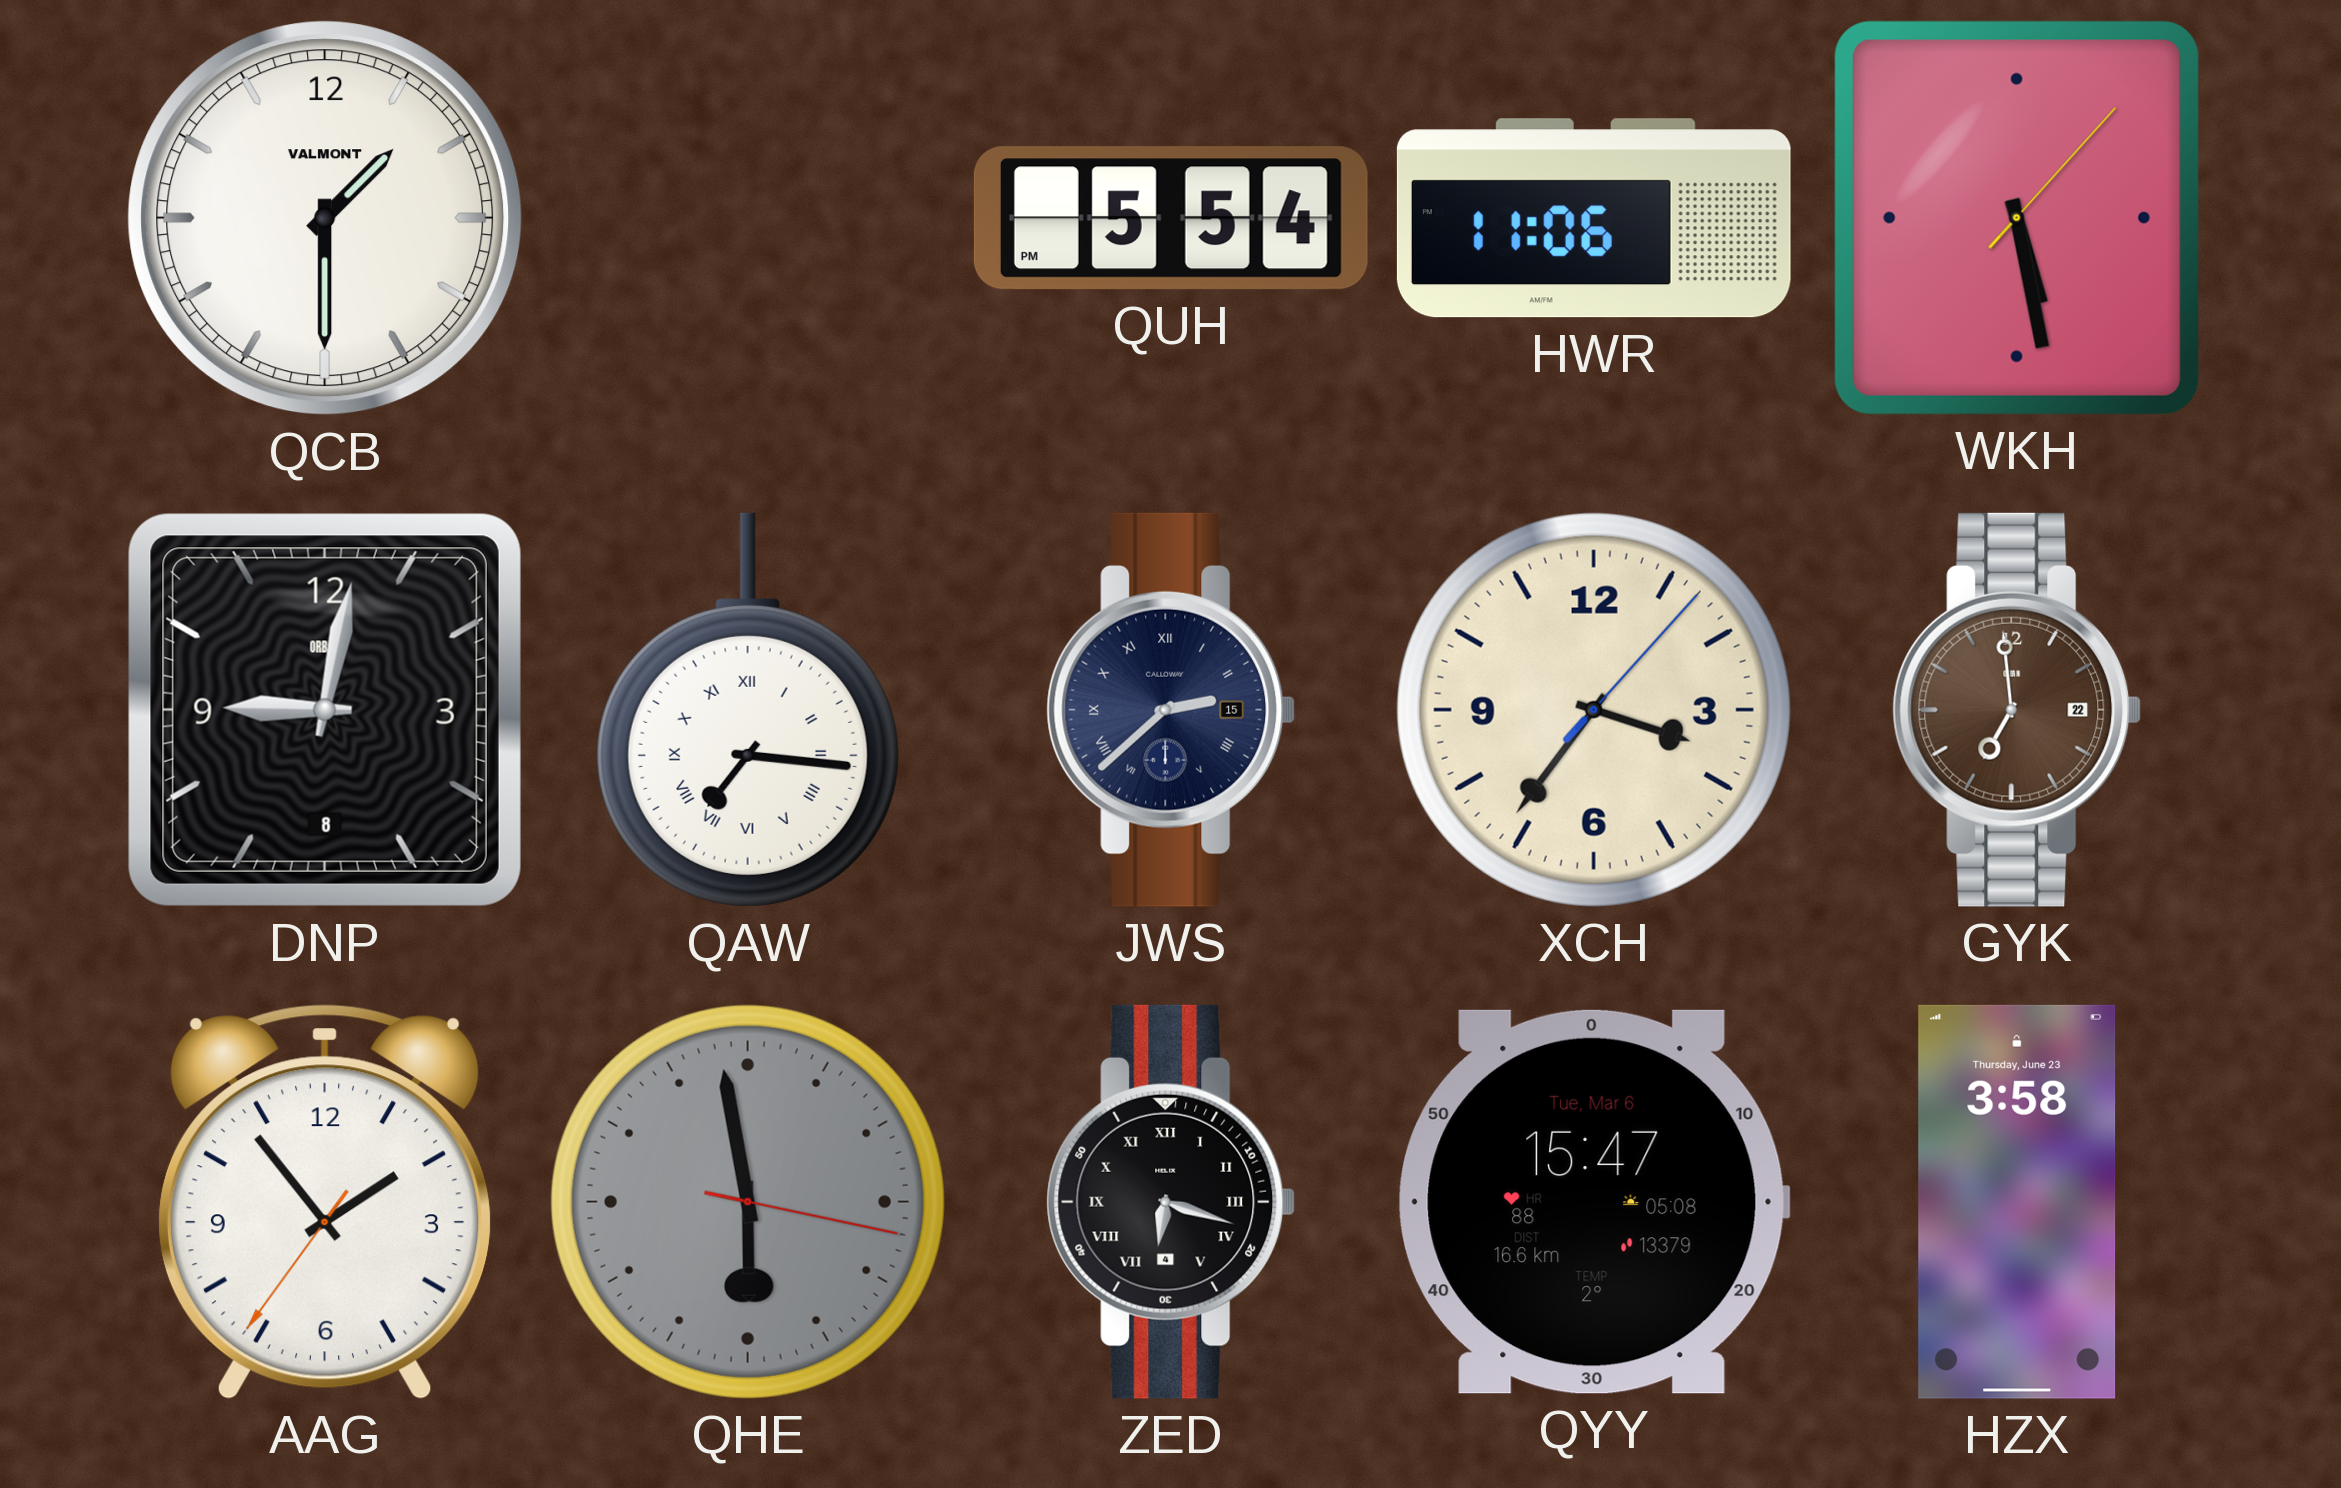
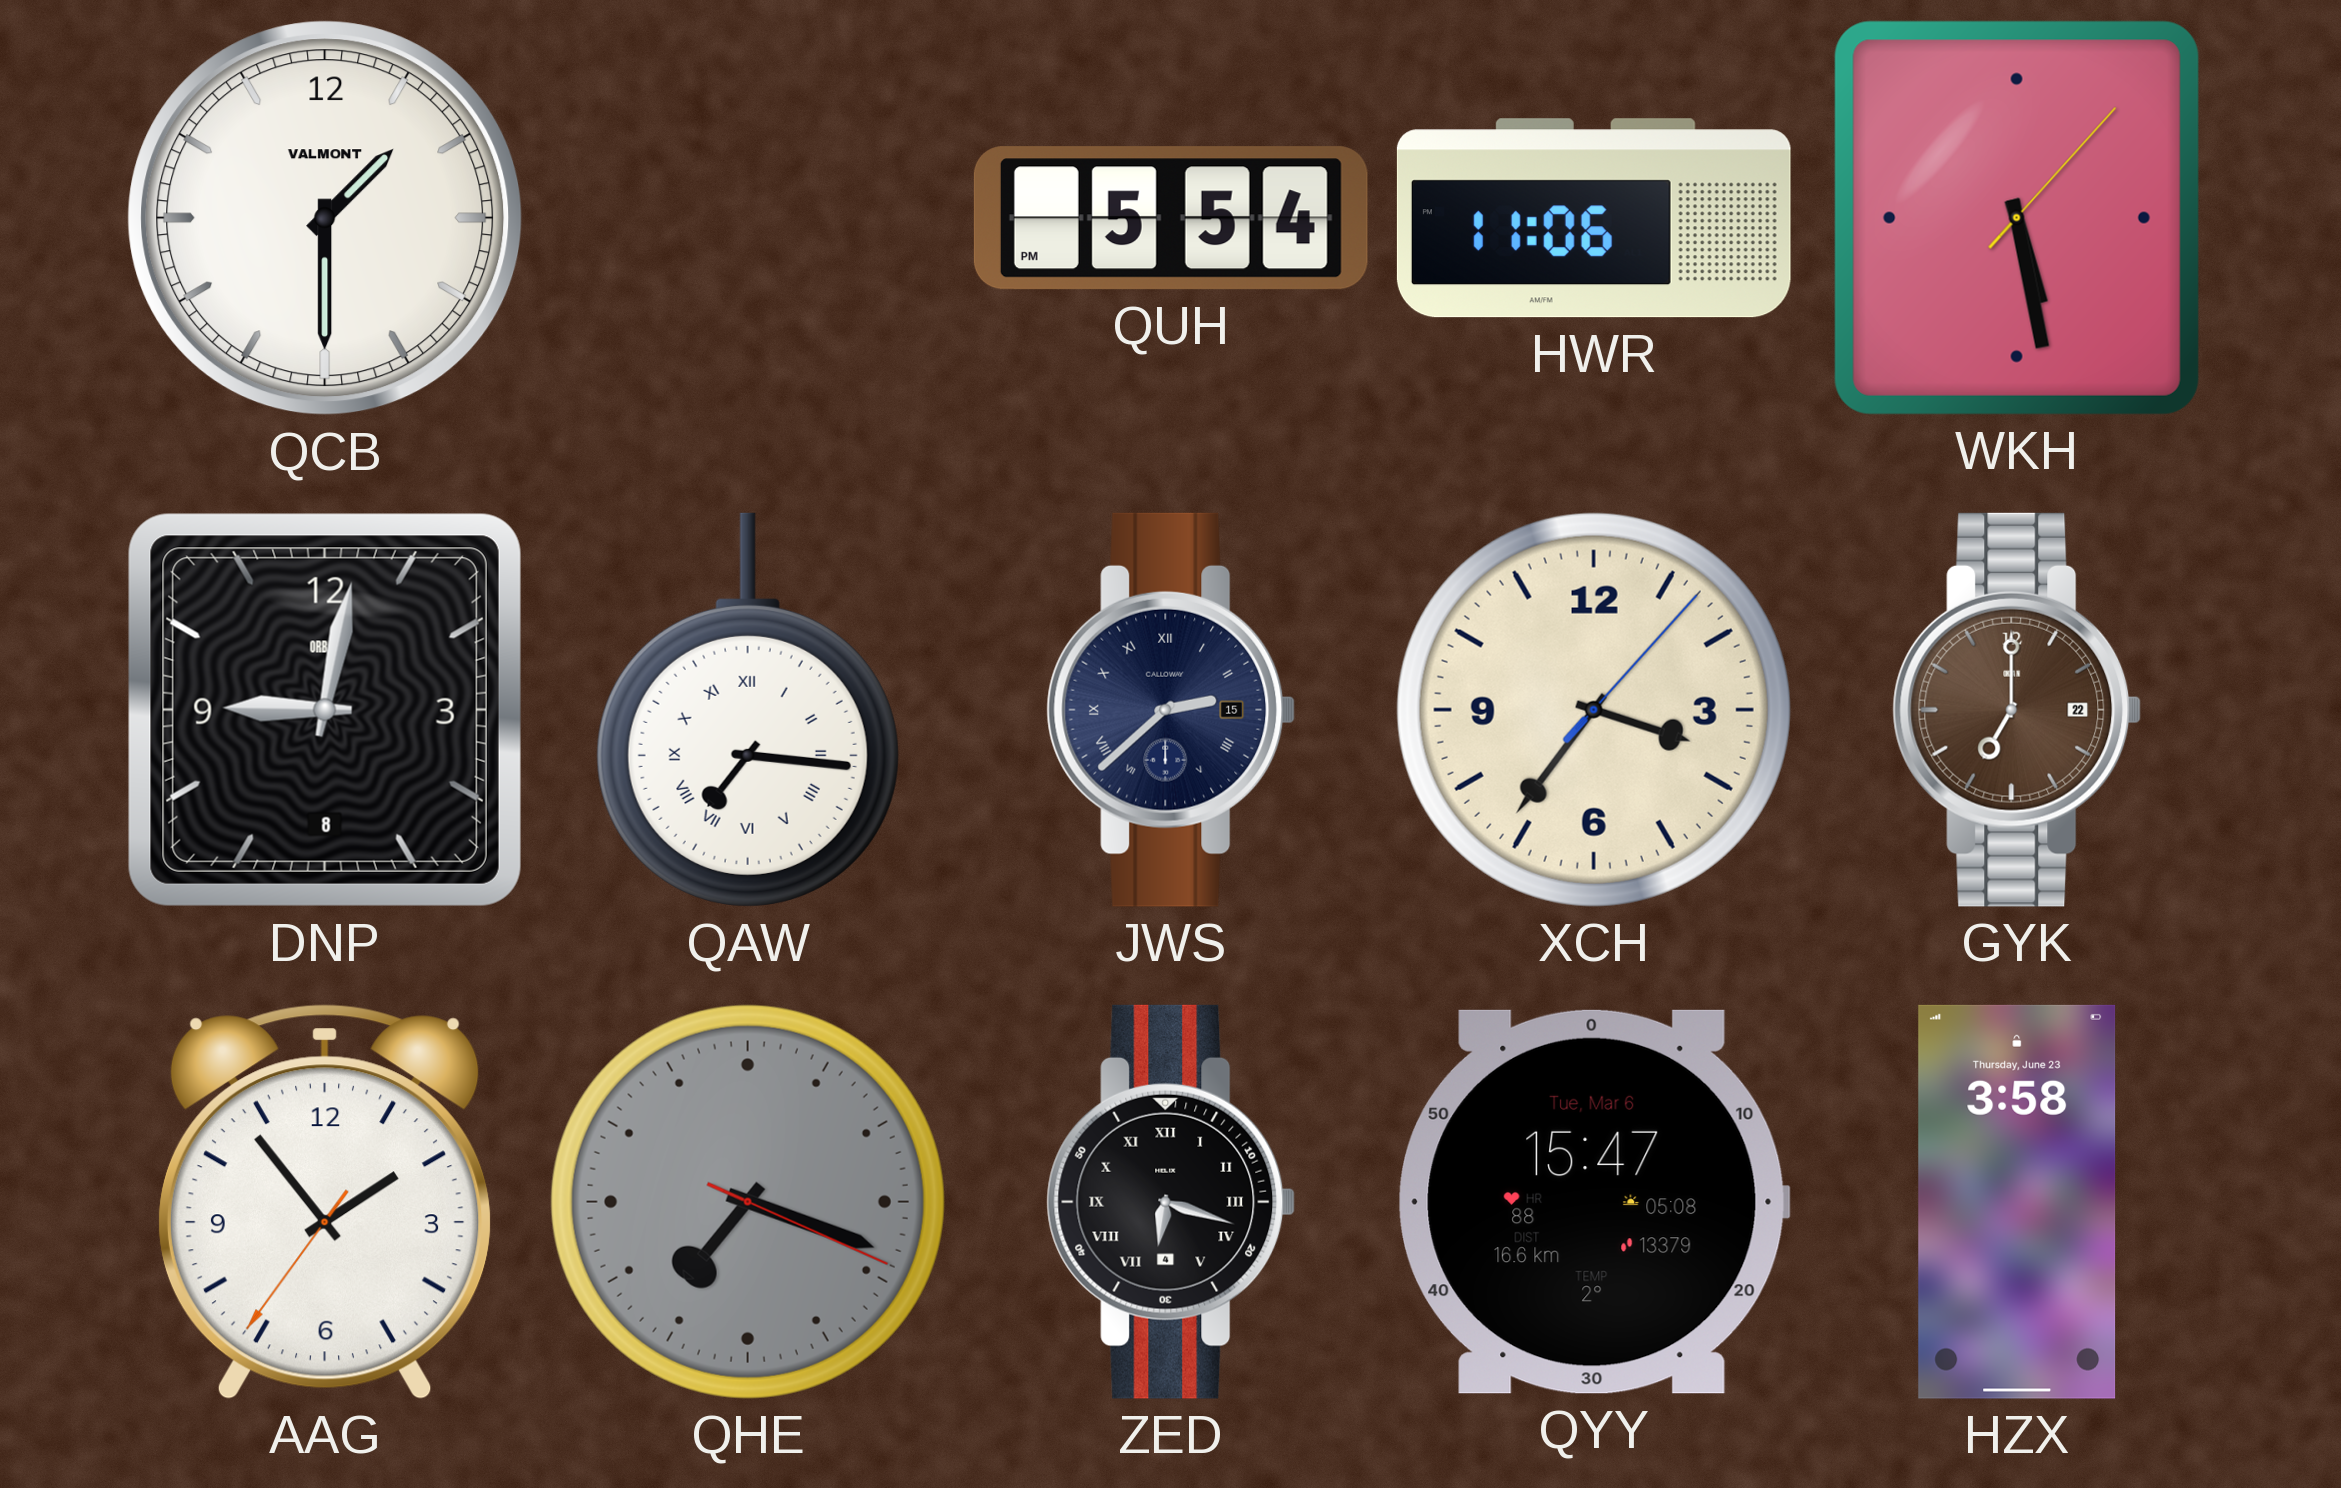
GYK: 6:59 -> 7:00 (2017, 710)
QHE: 5:58 -> 7:18 (748, 1202)
